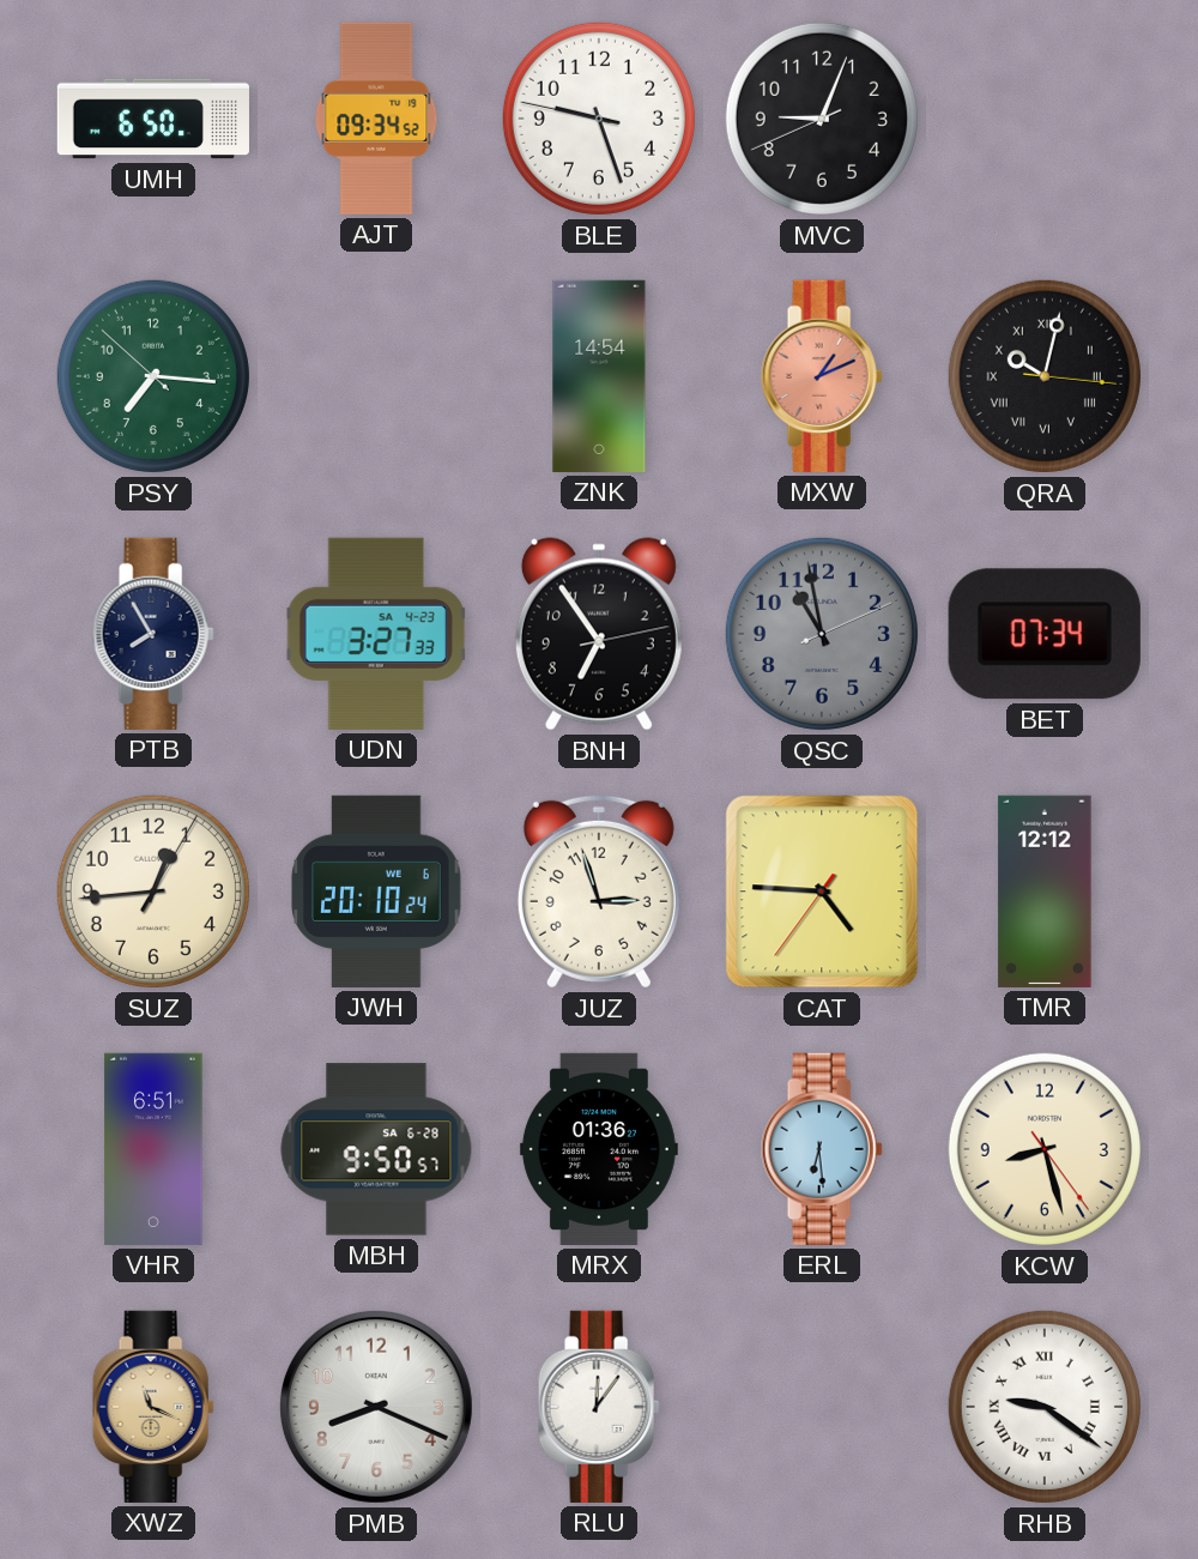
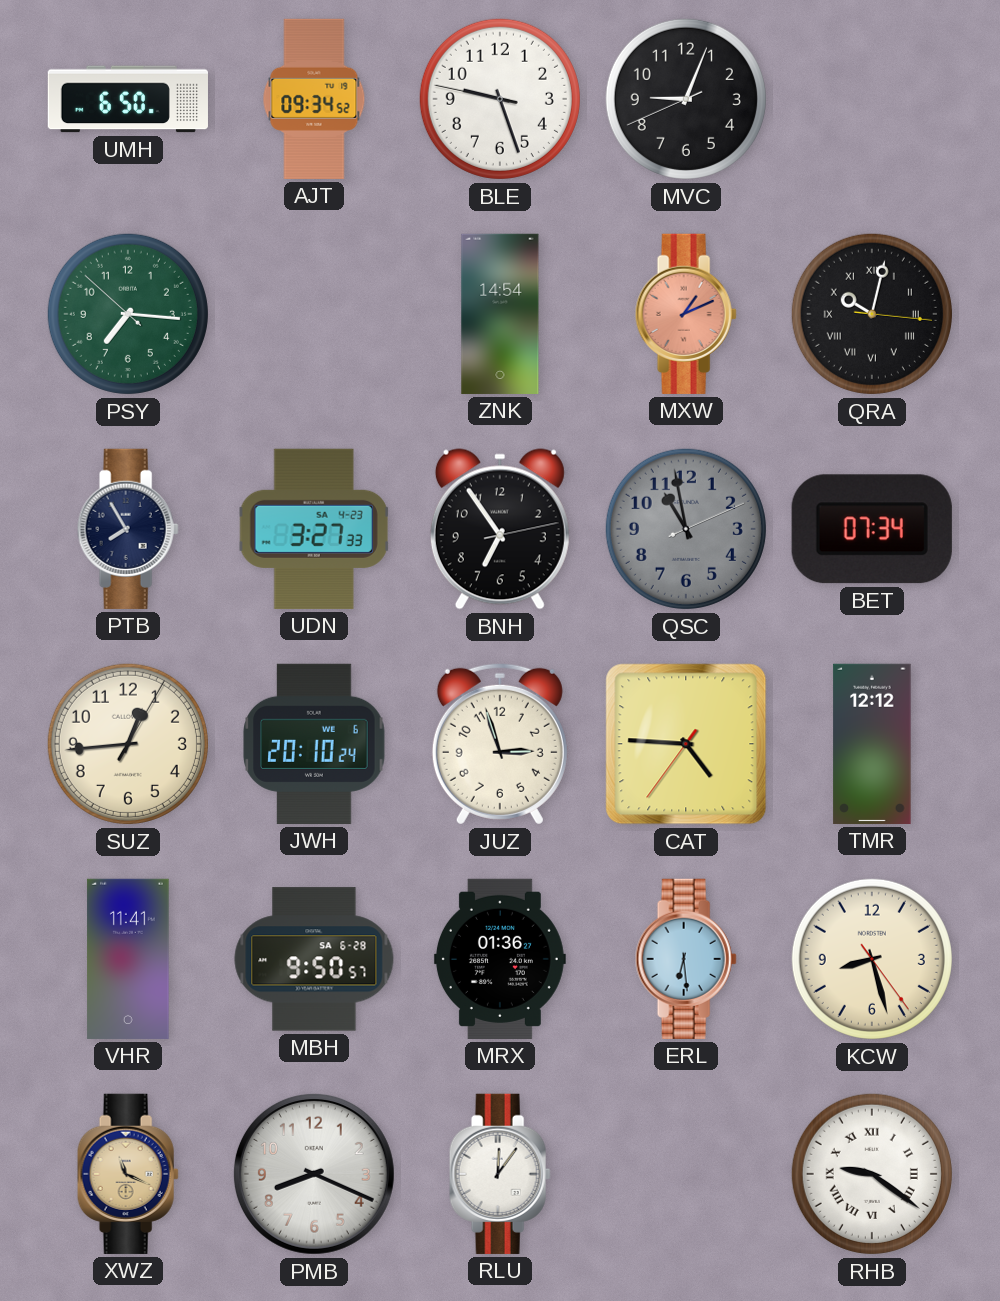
VHR: 6:51 -> 11:41 (128, 959)
